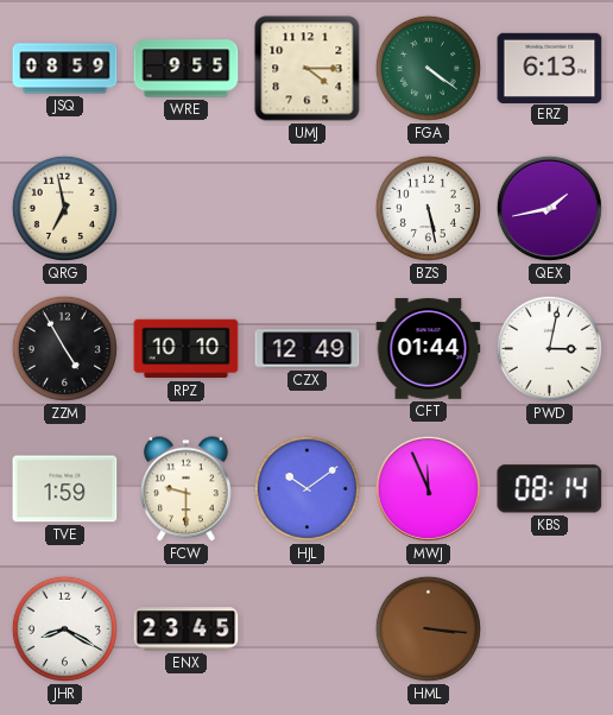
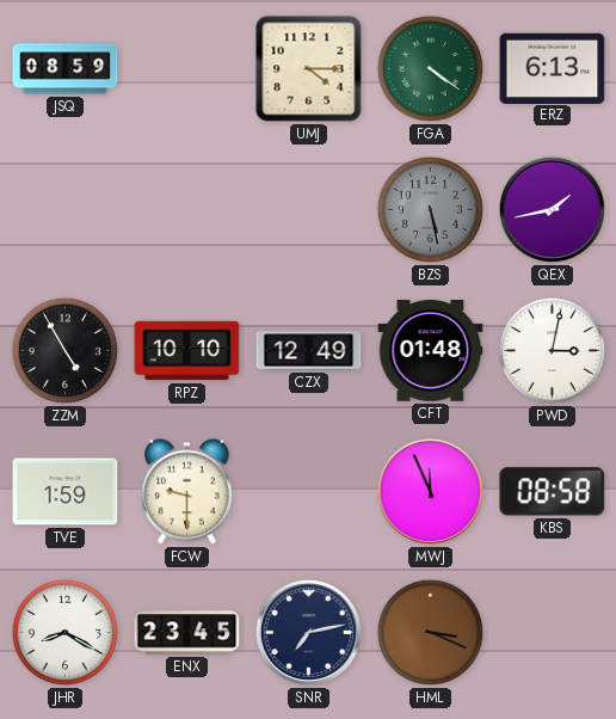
WRE: 9:55 -> none (187, 69)
QRG: 6:58 -> none (64, 208)
BZS dial: white -> grey (430, 209)
CFT: 01:44 -> 01:48 (431, 351)
HJL: 10:09 -> none (306, 488)
KBS: 08:14 -> 08:58 (553, 492)
SNR: none -> 7:13 (308, 632)
HML: 3:16 -> 3:19 (430, 632)
